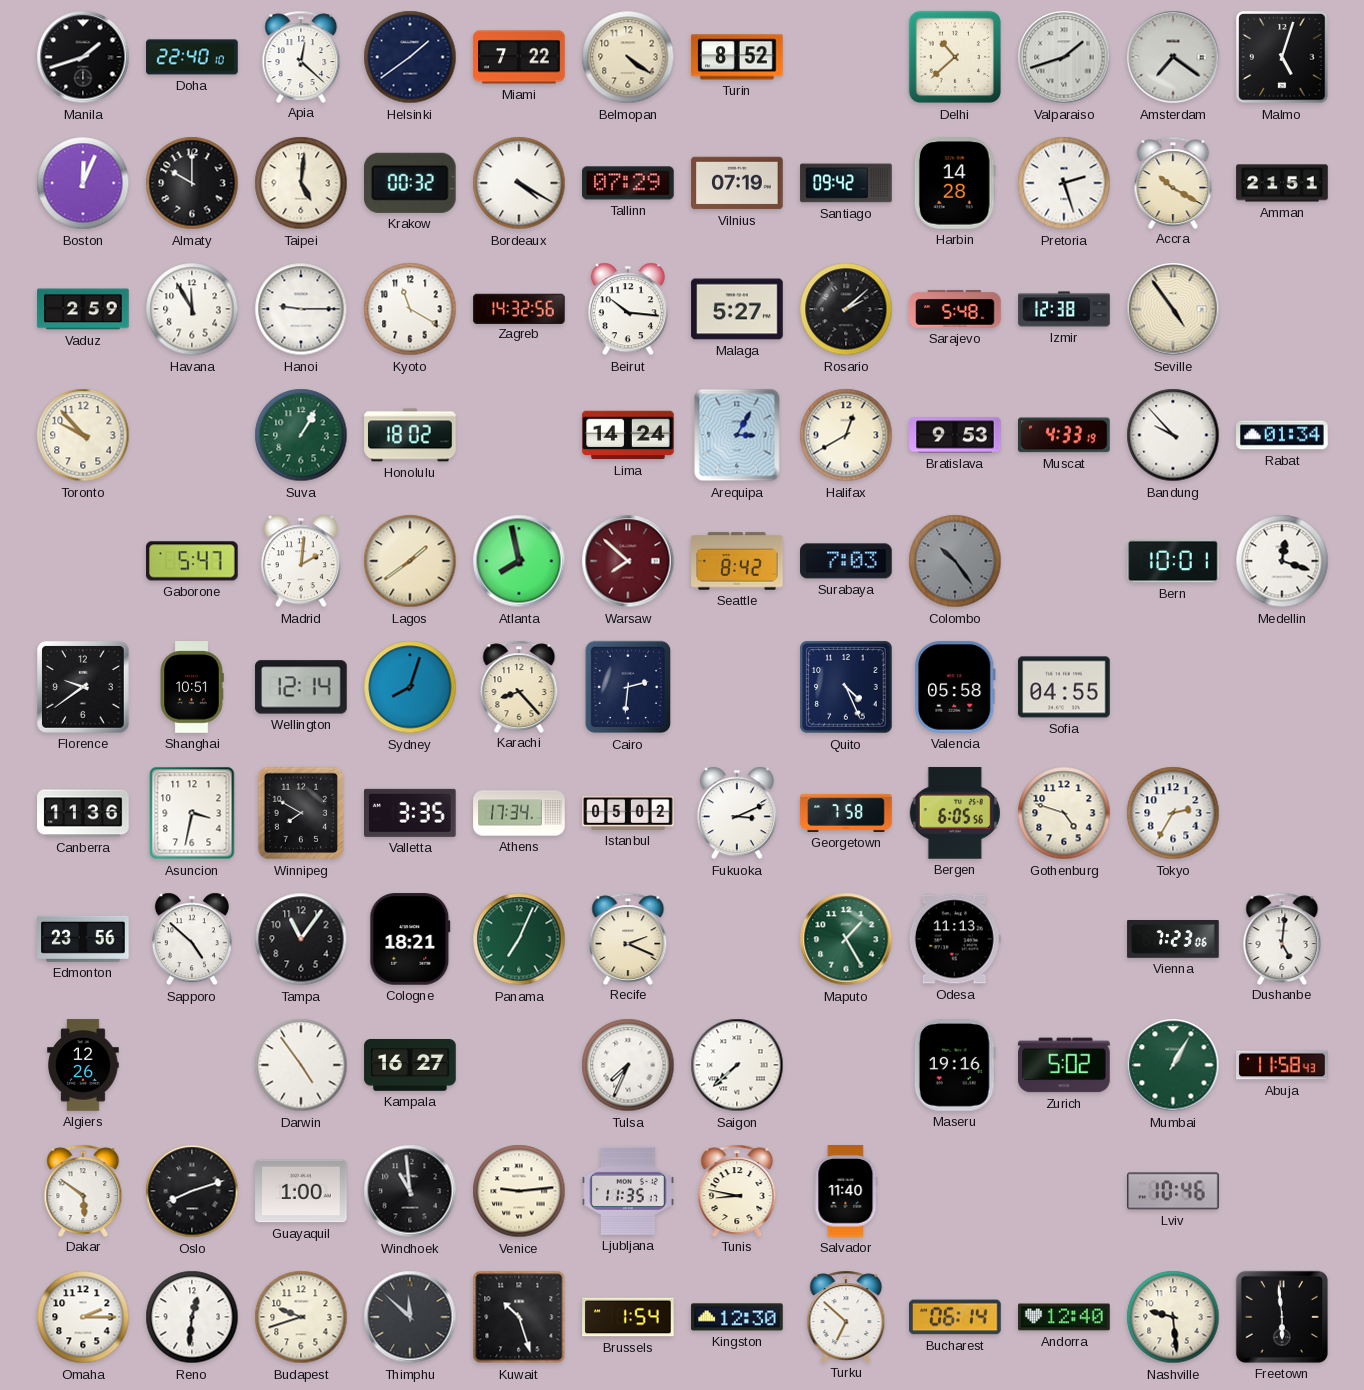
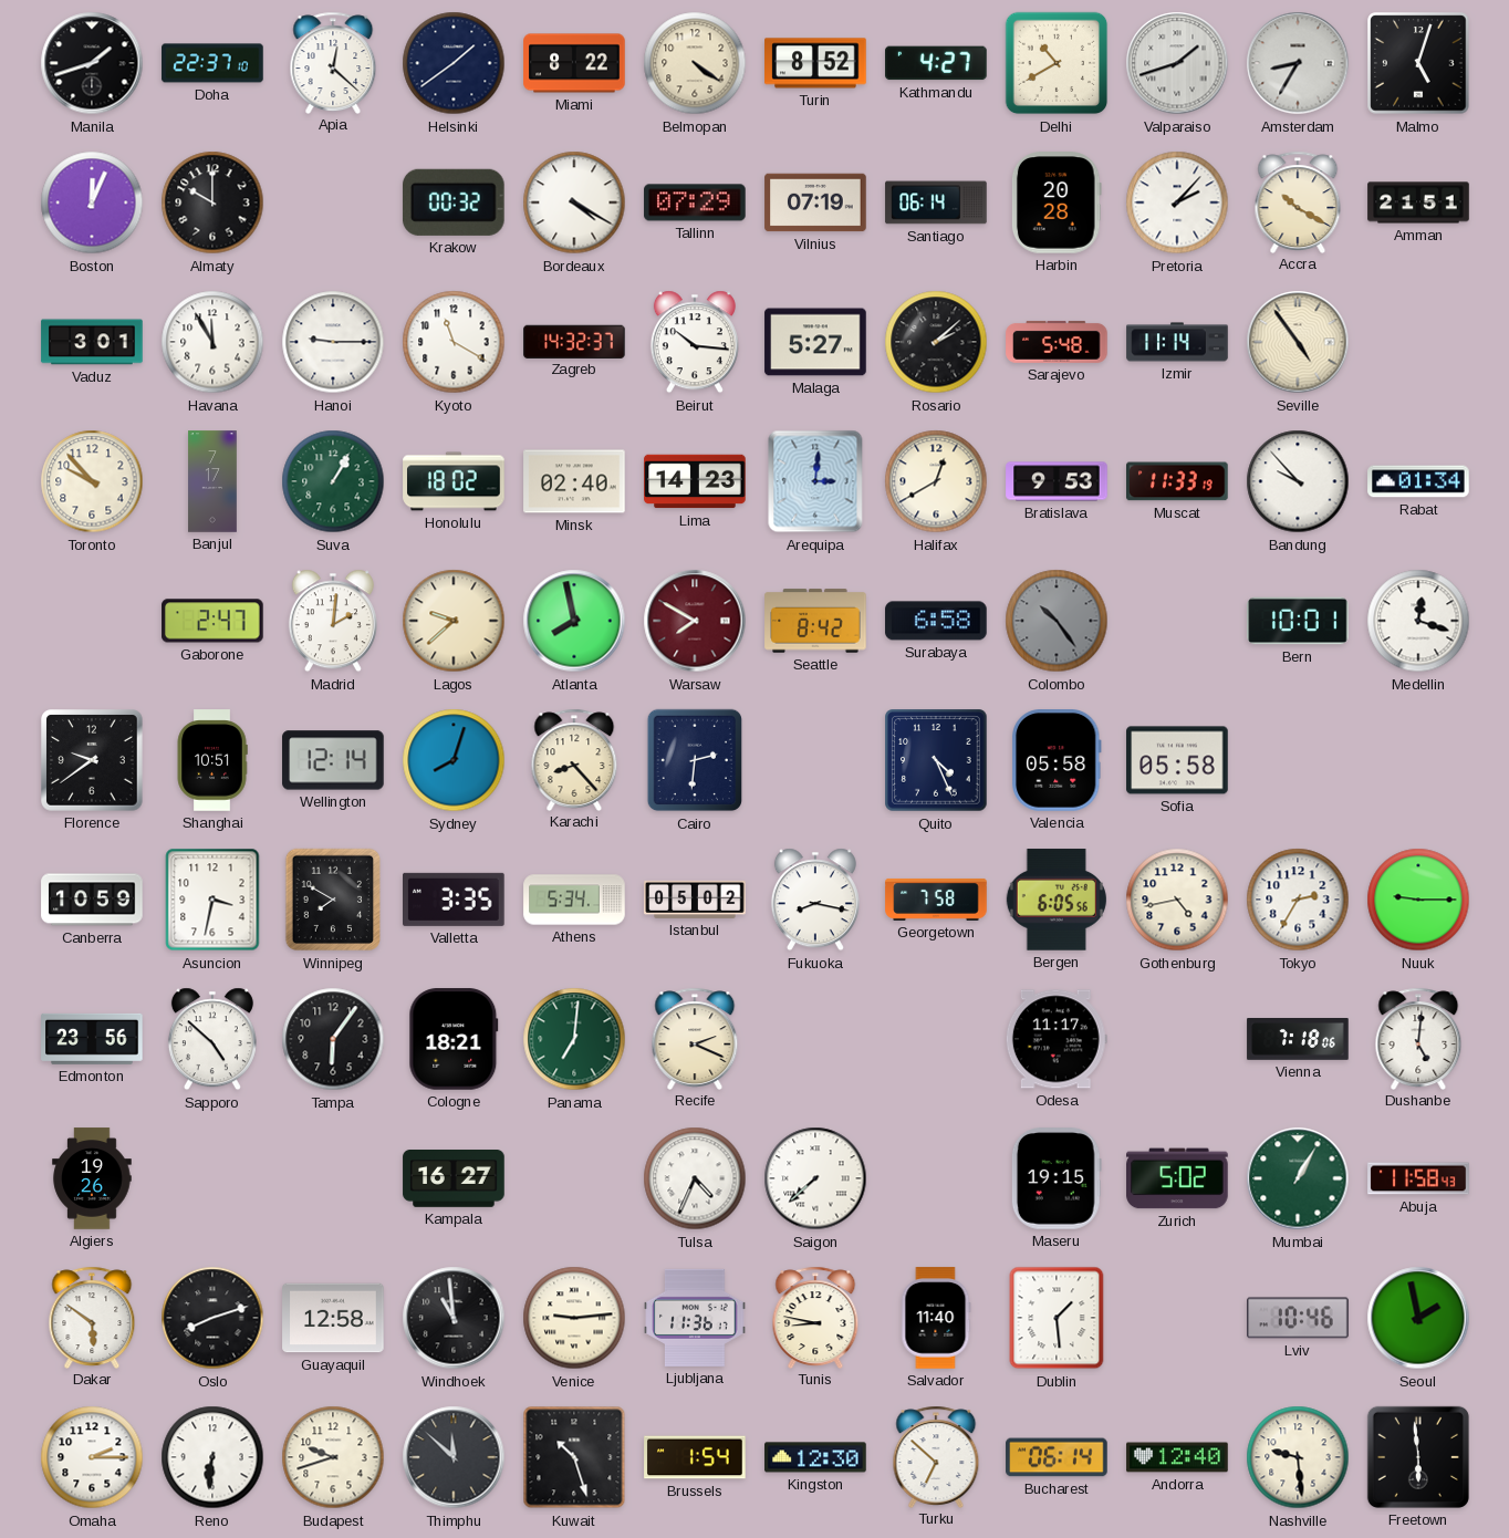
Doha: 22:40 -> 22:37 (212, 63)
Miami: 7:22 -> 8:22 (574, 63)
Kathmandu: none -> 4:27 (936, 63)
Delhi: 10:38 -> 10:40 (1057, 63)
Amsterdam: 7:21 -> 8:35 (1298, 63)
Taipei: 5:01 -> none (301, 183)
Santiago: 09:42 -> 06:14 (936, 202)
Harbin: 14:28 -> 20:28 (1057, 202)
Pretoria: 2:27 -> 2:07 (1177, 202)
Vaduz: 2:59 -> 3:01 (92, 342)
Zagreb: 14:32:56 -> 14:32:37 (574, 341)
Izmir: 12:38 -> 11:14 (1177, 342)
Banjul: none -> 7:17 (212, 481)
Minsk: none -> 02:40 (574, 481)
Lima: 14:24 -> 14:23 (695, 481)
Arequipa: 3:05 -> 3:01 (815, 481)
Muscat: 4:33 -> 11:33 (1178, 481)
Gaborone: 5:47 -> 2:47 (212, 621)
Lagos: 1:39 -> 9:38 (454, 621)
Warsaw: 7:52 -> 7:50 (695, 621)
Surabaya: 7:03 -> 6:58 (936, 621)
Sofia: 04:55 -> 05:58 (1177, 760)
Canberra: 11:36 -> 10:59 (92, 900)
Athens: 17:34 -> 5:34 (574, 900)
Fukuoka: 3:11 -> 8:17 (815, 900)
Gothenburg: 4:48 -> 4:43 (1177, 900)
Nuuk: none -> 9:15 (1418, 900)
Tampa: 11:06 -> 6:06 (333, 1039)
Panama: 7:04 -> 7:01 (574, 1039)
Maputo: 1:25 -> none (846, 939)
Odesa: 11:13 -> 11:17 (1057, 1039)
Vienna: 7:23 -> 7:18 (1298, 1040)
Algiers: 12:26 -> 19:26 (92, 1178)
Darwin: 4:54 -> none (301, 1065)
Tulsa: 7:34 -> 4:34 (695, 1178)
Maseru: 19:16 -> 19:15 (1057, 1178)
Guayaquil: 1:00 -> 12:58 (333, 1318)
Ljubljana: 11:35 -> 11:36 (695, 1318)
Dublin: none -> 1:29 (1057, 1318)
Seoul: none -> 1:58 (1418, 1318)
Reno: 12:31 -> 6:31 (212, 1457)
